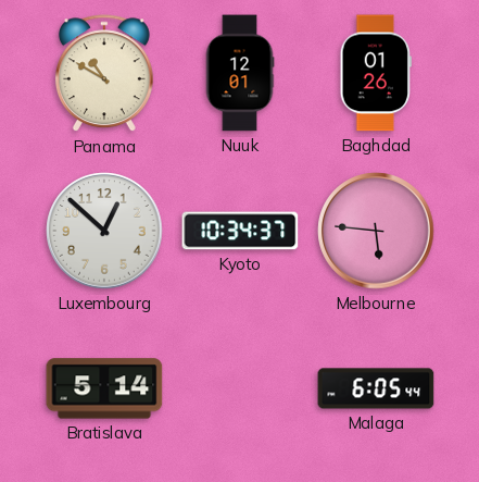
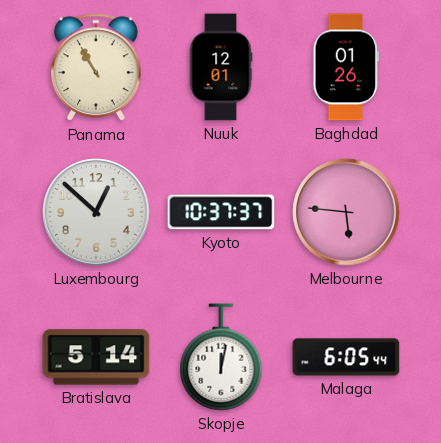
Panama: 10:50 -> 10:55 (96, 68)
Kyoto: 10:34 -> 10:37 (221, 212)
Skopje: none -> 12:02 (221, 357)
